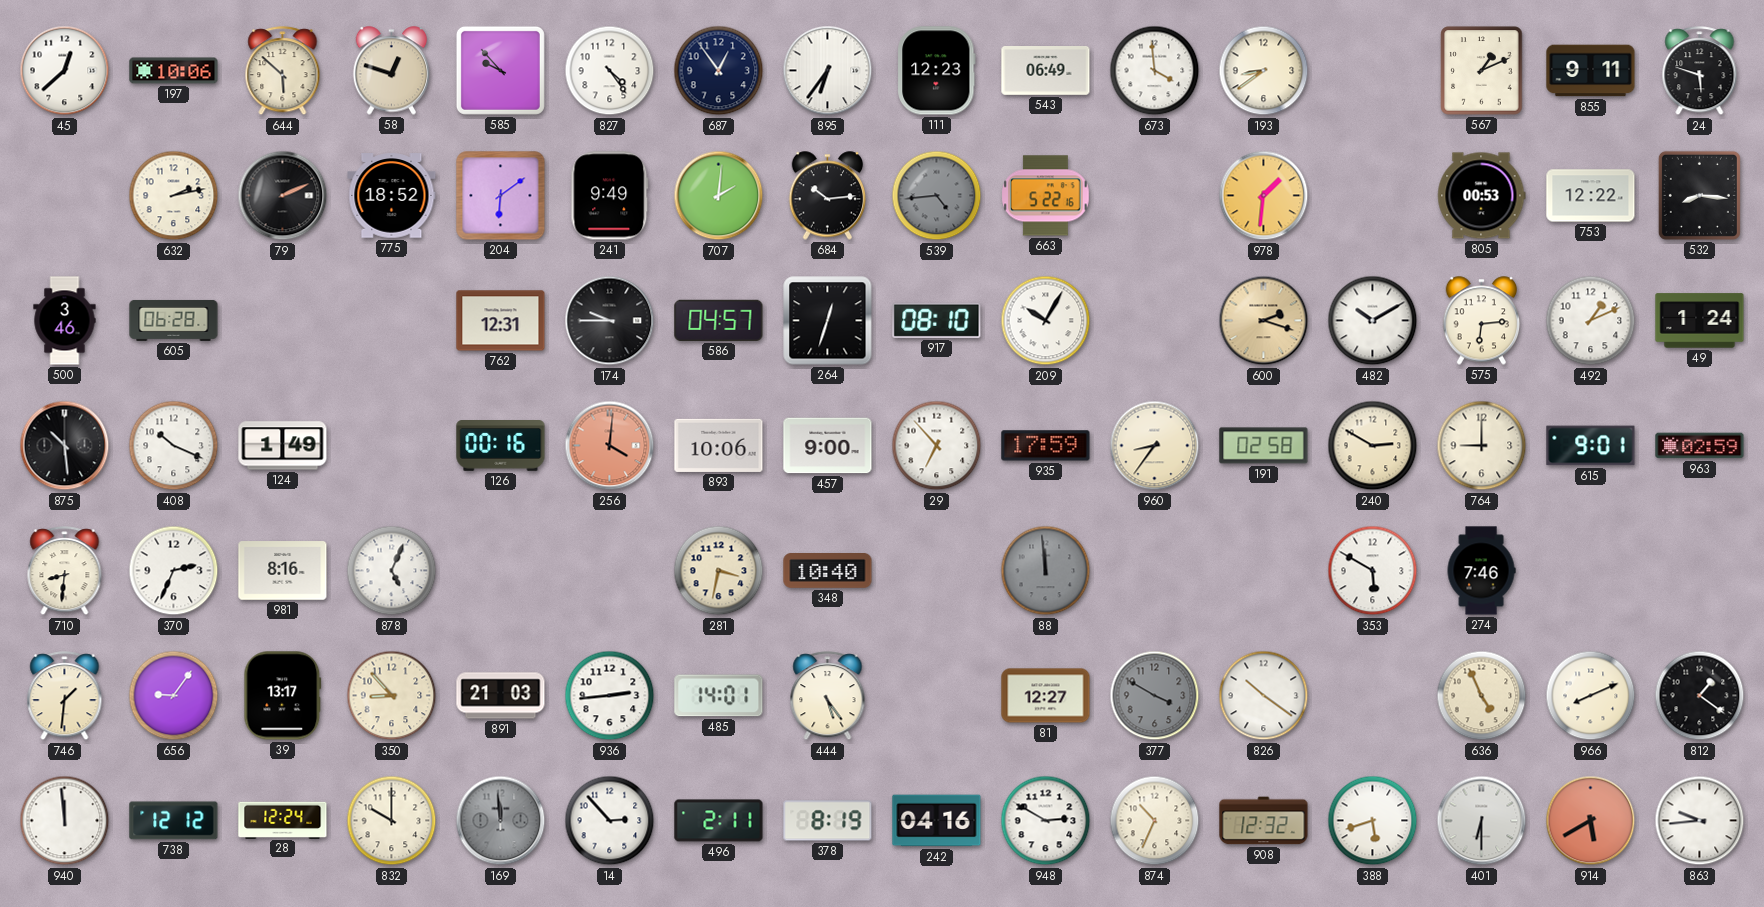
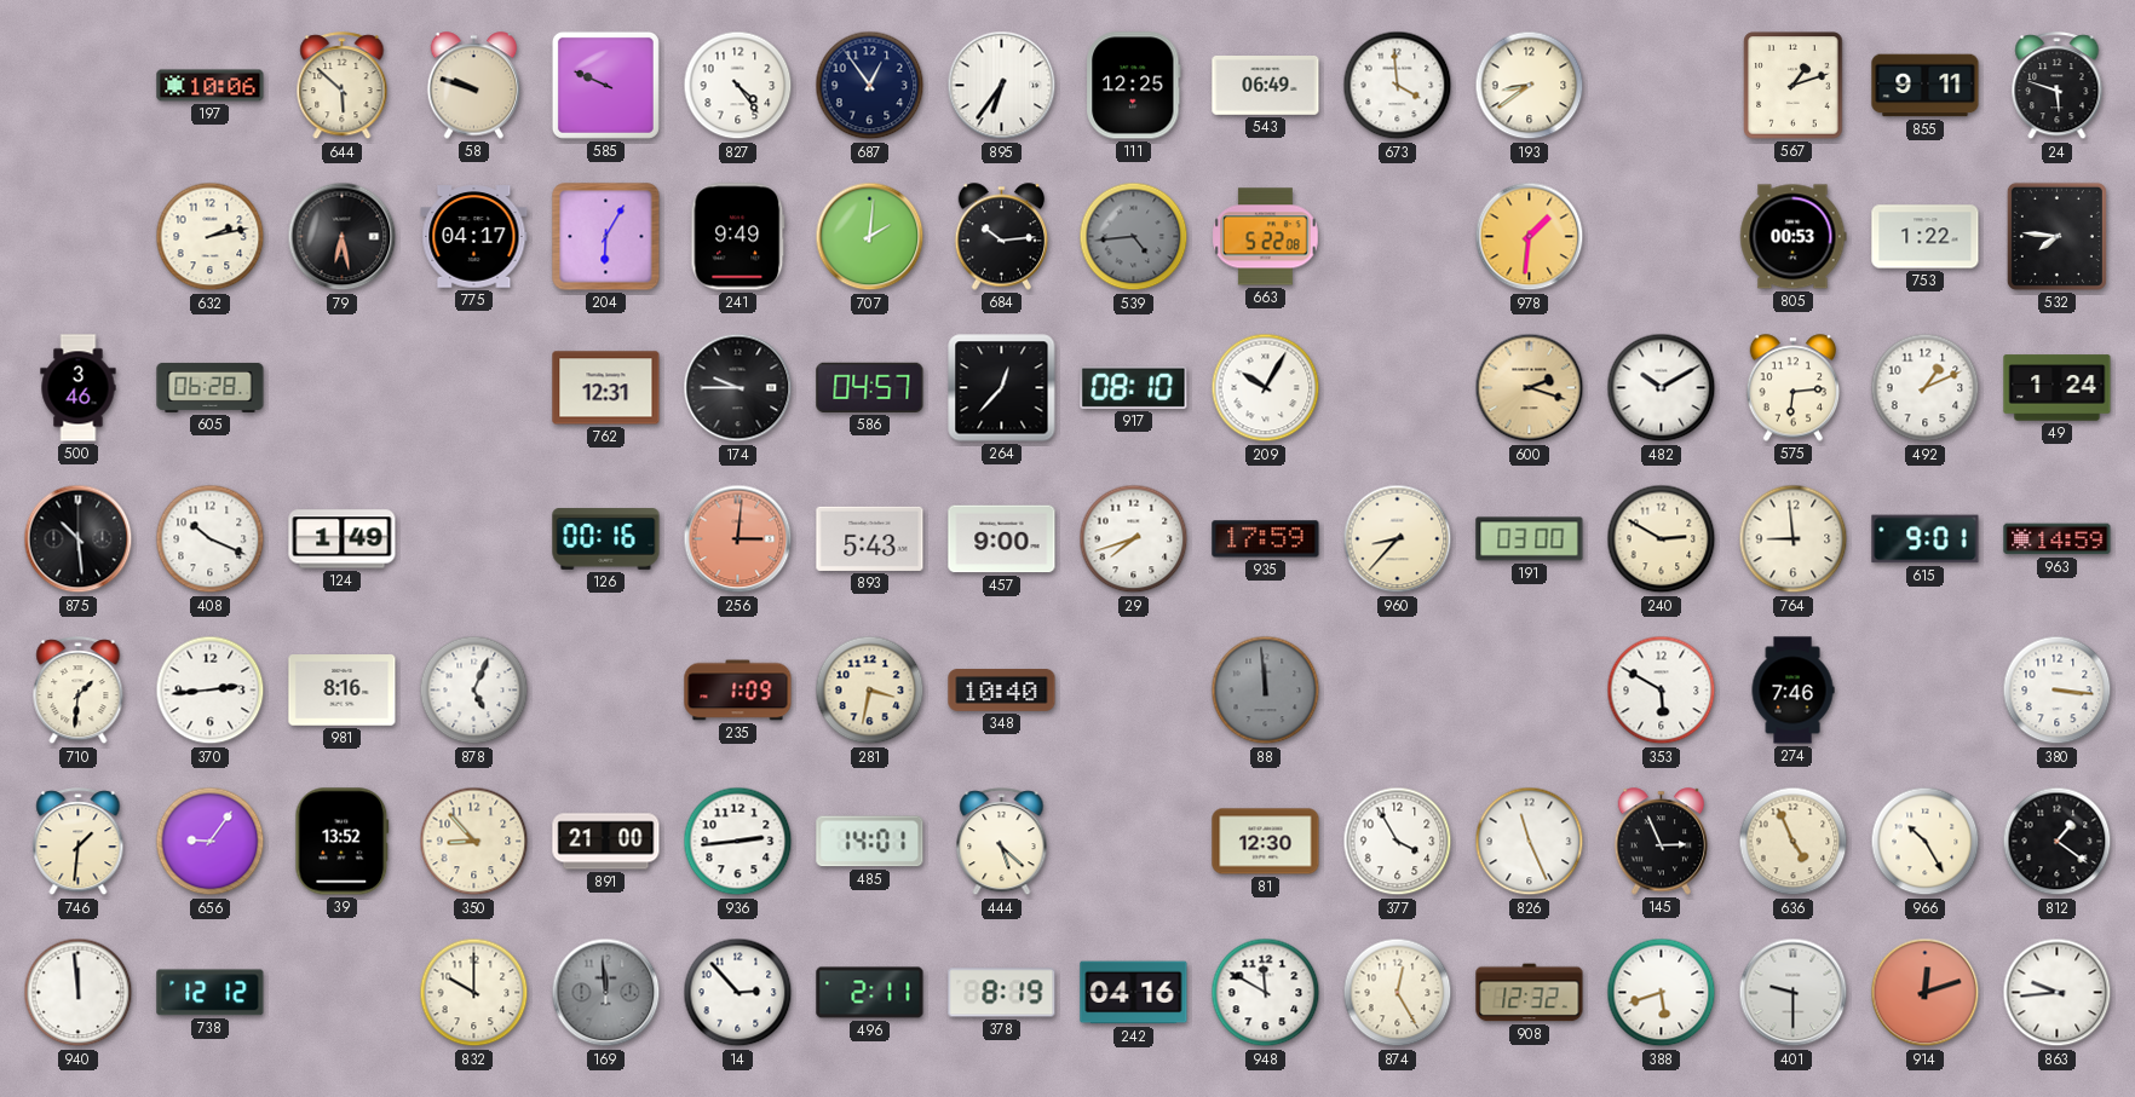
45: 12:38 -> none (65, 71)
58: 12:48 -> 9:48 (474, 86)
585: 9:53 -> 9:49 (605, 85)
111: 12:23 -> 12:25 (1134, 86)
567: 1:11 -> 1:12 (1794, 86)
79: 2:11 -> 6:28 (343, 237)
775: 18:52 -> 04:17 (474, 237)
204: 6:09 -> 6:05 (606, 237)
663: 5:22:16 -> 5:22:08 (1266, 237)
753: 12:22 -> 1:22 (1926, 237)
532: 8:16 -> 7:46 (2056, 236)
264: 12:33 -> 12:37 (1002, 388)
256: 4:01 -> 3:01 (738, 539)
893: 10:06 -> 5:43 (870, 538)
29: 6:53 -> 7:42 (1134, 539)
960: 8:36 -> 8:37 (1398, 539)
191: 02:58 -> 03:00 (1530, 539)
764: 9:00 -> 8:59 (1794, 539)
963: 02:59 -> 14:59 (2058, 539)
710: 8:31 -> 1:31 (79, 691)
370: 2:34 -> 2:44 (211, 691)
235: none -> 1:09 (738, 691)
380: none -> 3:16 (2058, 691)
39: 13:17 -> 13:52 (343, 842)
891: 21:03 -> 21:00 (606, 842)
444: 5:24 -> 5:22 (1002, 842)
81: 12:27 -> 12:30 (1266, 842)
377: 3:50 -> 3:55 (1398, 842)
377 dial: grey -> white (1398, 842)
826: 10:21 -> 11:26 (1530, 842)
145: none -> 2:56 (1662, 842)
966: 8:11 -> 10:25 (1926, 842)
28: 12:24 -> none (283, 820)
948: 2:50 -> 11:50 (1266, 993)
874: 10:34 -> 12:25 (1398, 993)
401: 6:30 -> 9:30 (1794, 993)
914: 5:40 -> 12:12 (1926, 993)
